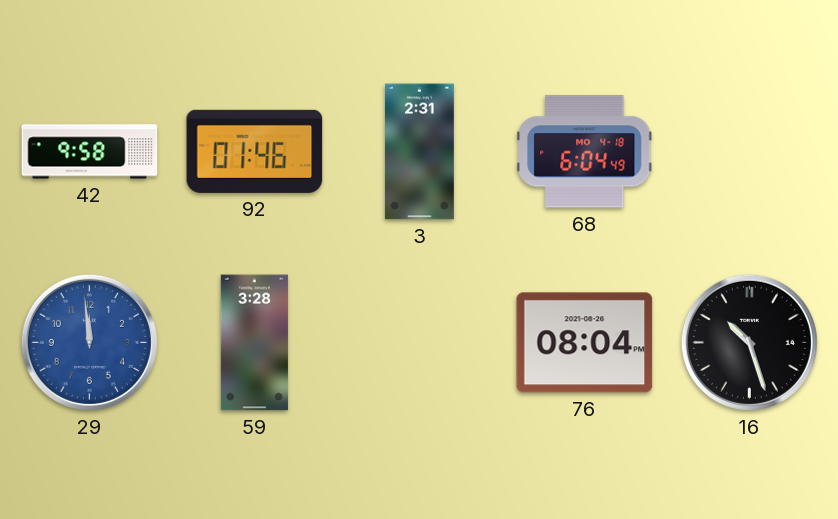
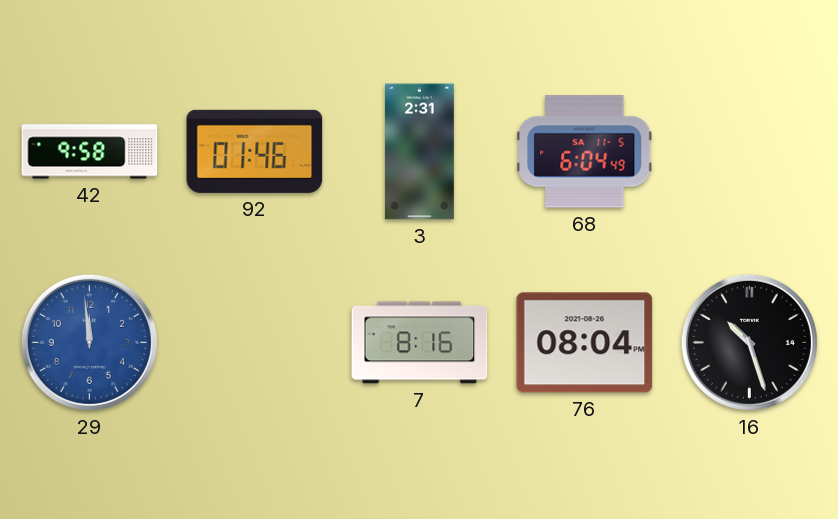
68 date: MO 4-18 -> SA 11-5 (585, 152)
59: 3:28 -> none (254, 343)
7: none -> 8:16 (420, 343)
